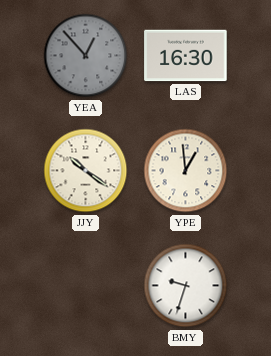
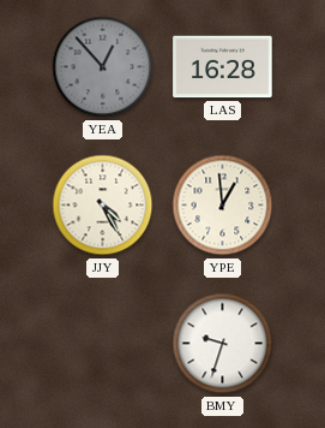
LAS: 16:30 -> 16:28 (223, 67)
JJY: 10:21 -> 4:25 (103, 206)
